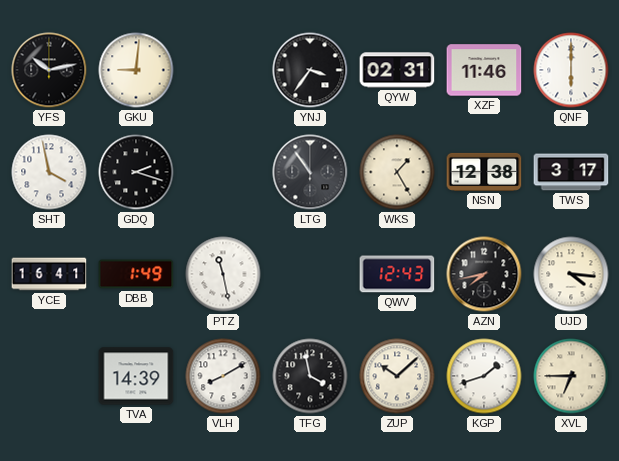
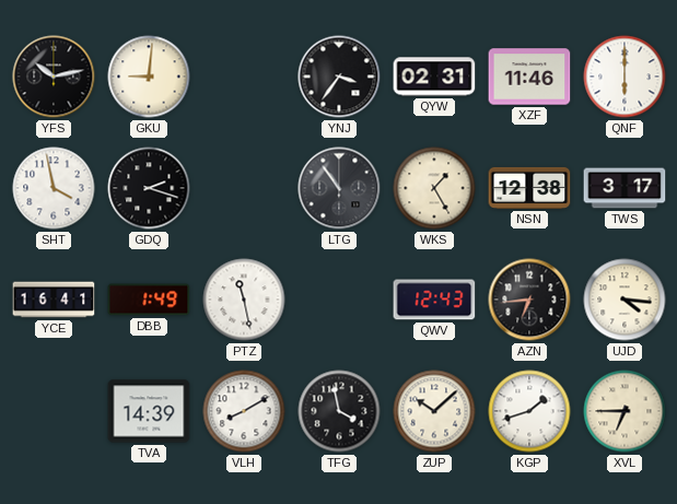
AZN: 7:43 -> 6:44 (529, 300)
